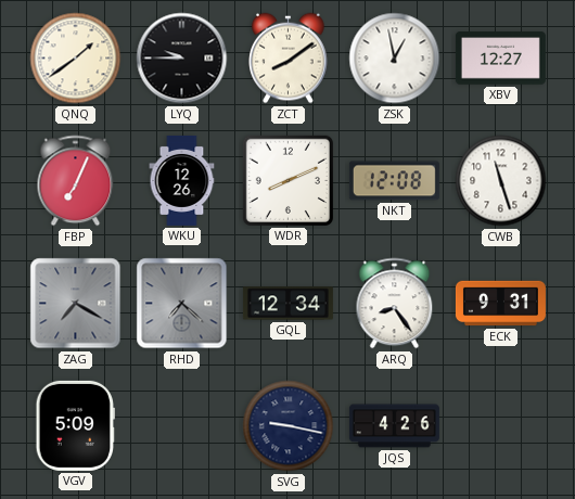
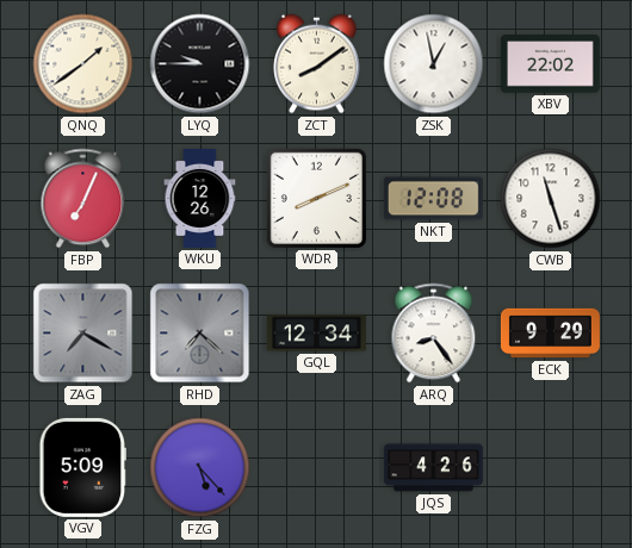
XBV: 12:27 -> 22:02 (550, 64)
ECK: 9:31 -> 9:29 (550, 334)
FZG: none -> 5:23 (200, 468)
SVG: 9:17 -> none (289, 426)
